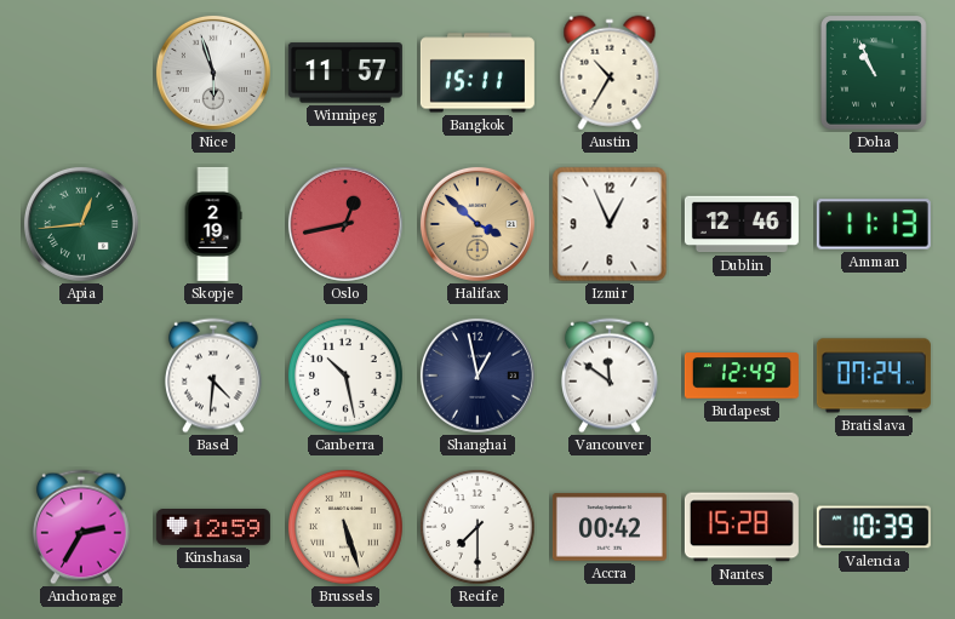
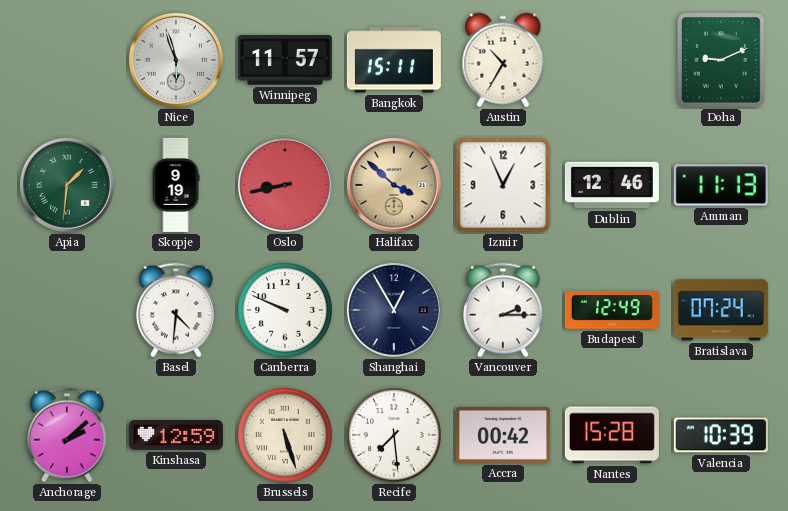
Doha: 10:56 -> 9:11 (722, 60)
Apia: 12:44 -> 1:31 (67, 185)
Skopje: 2:19 -> 9:19 (176, 185)
Oslo: 12:43 -> 8:43 (285, 185)
Canberra: 10:28 -> 9:49 (285, 310)
Shanghai: 12:58 -> 12:55 (394, 310)
Vancouver: 11:51 -> 2:15 (503, 310)
Anchorage: 2:35 -> 2:08 (67, 435)
Recife: 7:30 -> 7:29 (394, 435)
